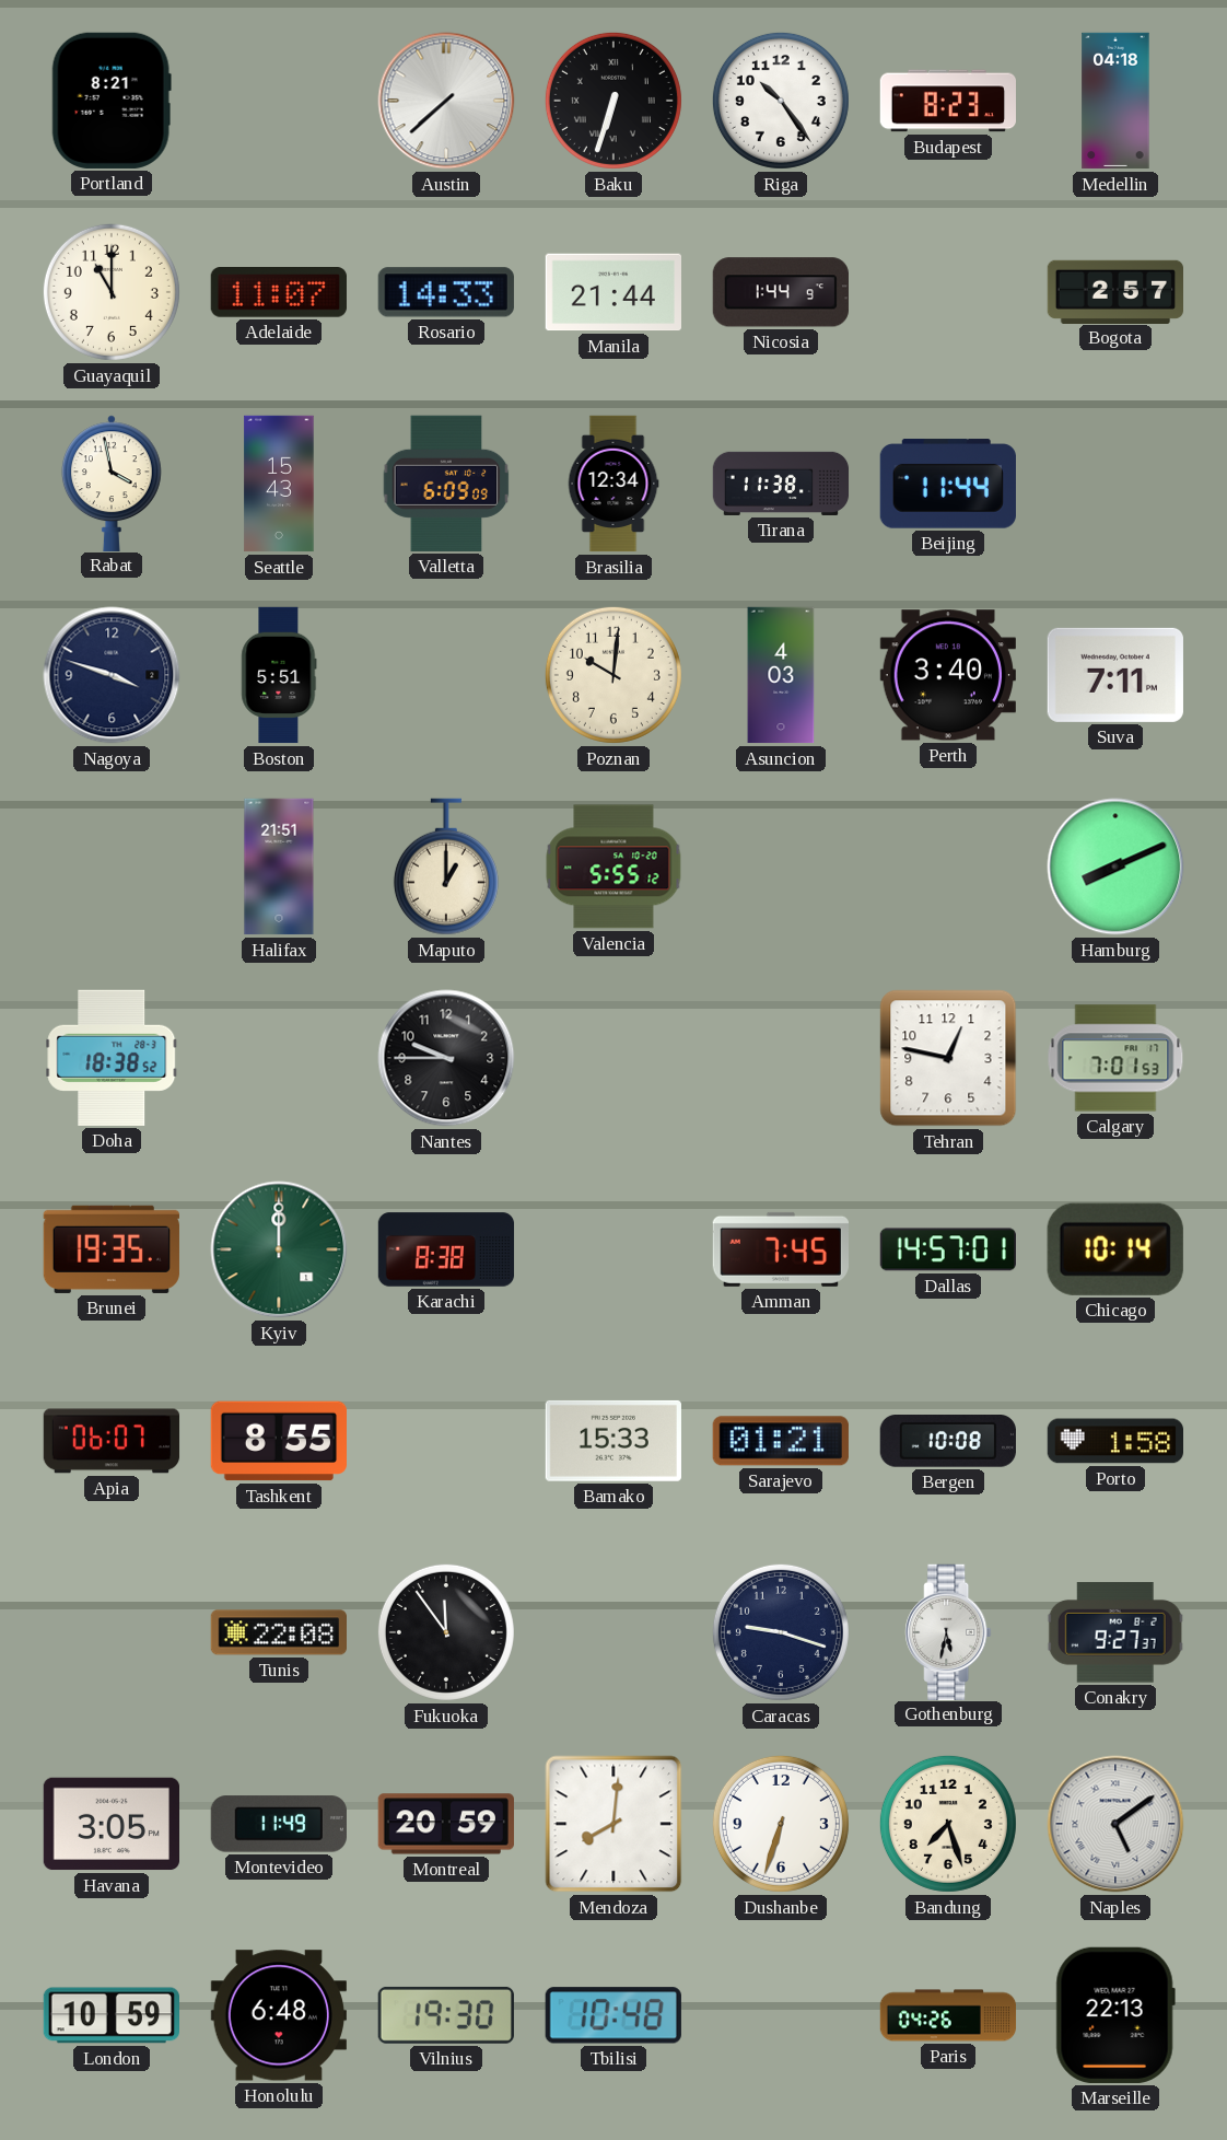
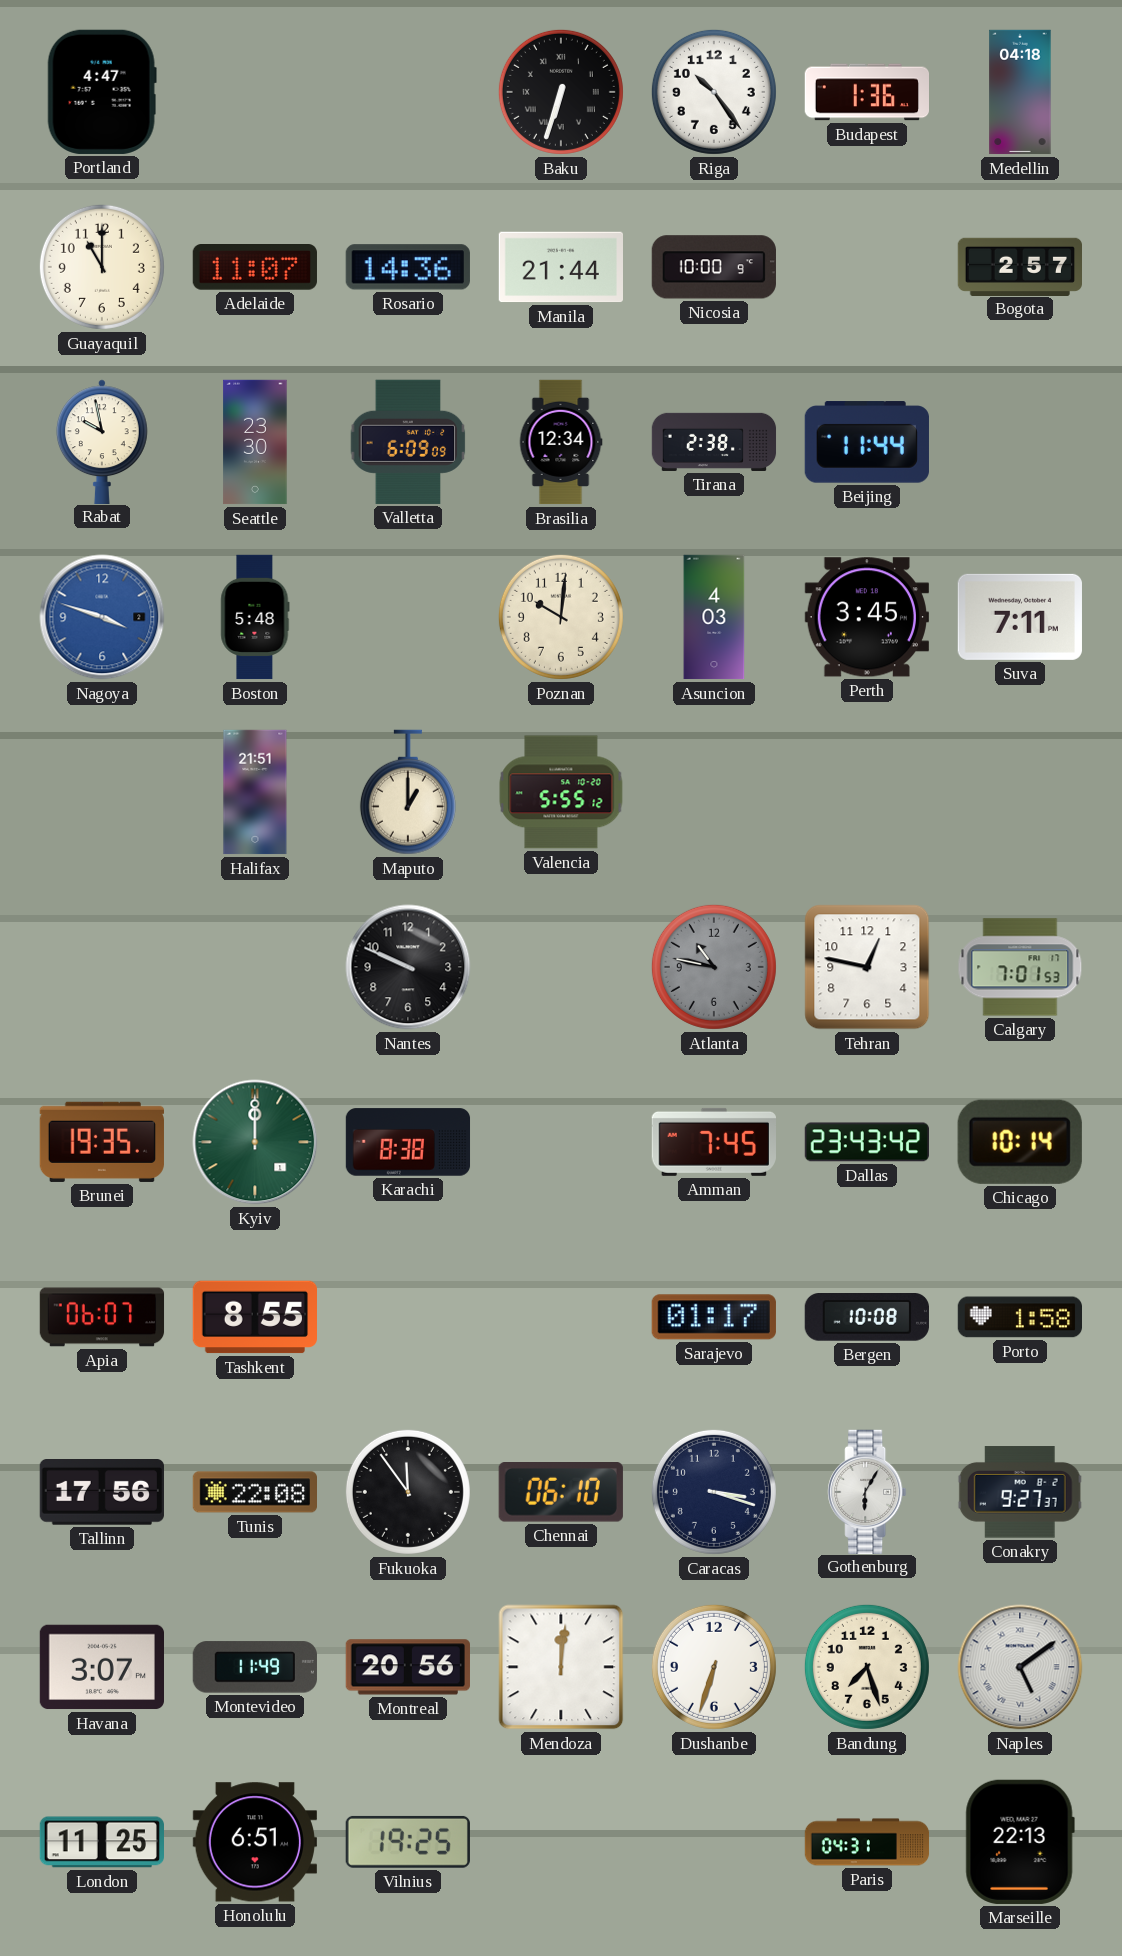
Portland: 8:21 -> 4:47 (102, 92)
Austin: 7:38 -> none (446, 101)
Budapest: 8:23 -> 1:36 (866, 92)
Rosario: 14:33 -> 14:36 (408, 267)
Nicosia: 1:44 -> 10:00 (714, 267)
Rabat: 3:58 -> 9:58 (102, 441)
Seattle: 15:43 -> 23:30 (255, 442)
Tirana: 11:38 -> 2:38 (714, 442)
Nagoya dial: navy -> blue (102, 617)
Boston: 5:51 -> 5:48 (255, 617)
Perth: 3:40 -> 3:45 (867, 617)
Hamburg: 8:11 -> none (1115, 867)
Doha: 18:38 -> none (112, 1058)
Nantes: 9:45 -> 9:49 (408, 967)
Atlanta: none -> 10:47 (714, 967)
Dallas: 14:57 -> 23:43 (866, 1142)
Bamako: 15:33 -> none (613, 1441)
Sarajevo: 01:21 -> 01:17 (714, 1317)
Tallinn: none -> 17:56 (102, 1493)
Chennai: none -> 06:10 (561, 1493)
Caracas: 9:18 -> 3:18 (714, 1492)
Gothenburg: 5:32 -> 6:05 (867, 1491)
Havana: 3:05 -> 3:07 (101, 1667)
Montreal: 20:59 -> 20:56 (407, 1667)
Mendoza: 8:01 -> 12:01 (561, 1667)
London: 10:59 -> 11:25 (101, 1842)
Honolulu: 6:48 -> 6:51 (255, 1842)
Vilnius: 19:30 -> 19:25 (408, 1842)
Tbilisi: 10:48 -> none (613, 2015)
Paris: 04:26 -> 04:31 (867, 1842)
